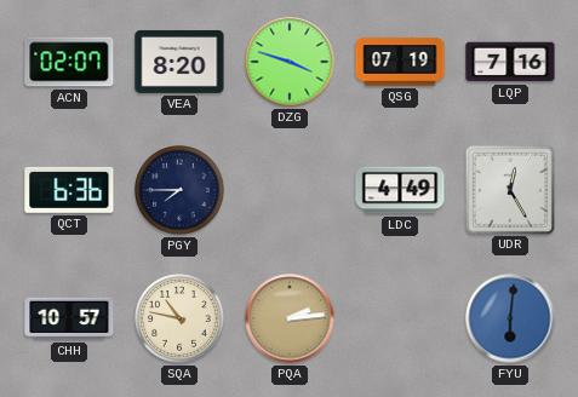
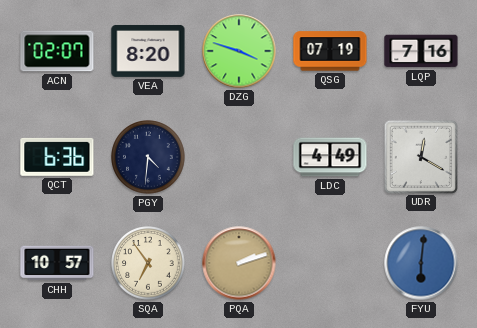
PGY: 7:45 -> 4:31 (148, 157)
UDR: 12:25 -> 12:20 (420, 156)
SQA: 10:47 -> 6:54 (148, 263)
PQA: 2:14 -> 2:12 (239, 263)
